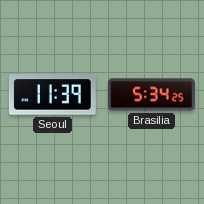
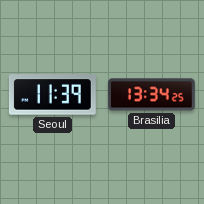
Brasilia: 5:34 -> 13:34 (151, 95)
